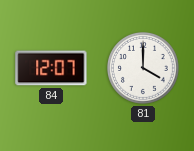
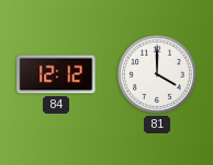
84: 12:07 -> 12:12 (56, 74)
